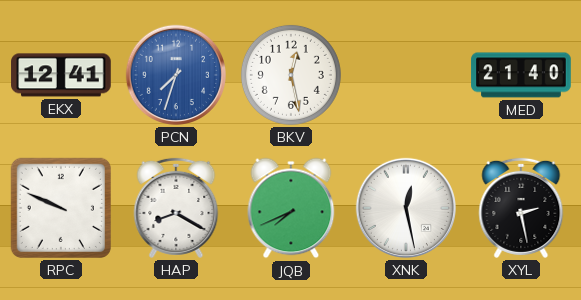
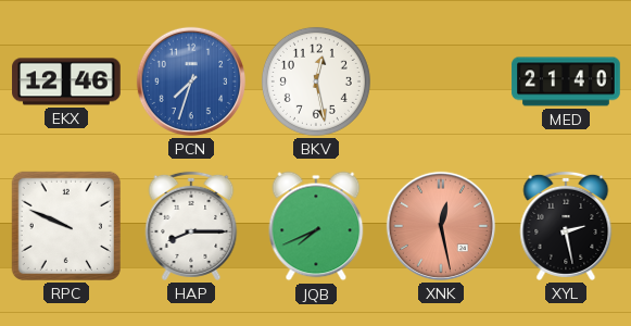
EKX: 12:41 -> 12:46 (66, 81)
HAP: 8:20 -> 8:15 (191, 226)
XNK dial: white -> salmon (441, 226)
